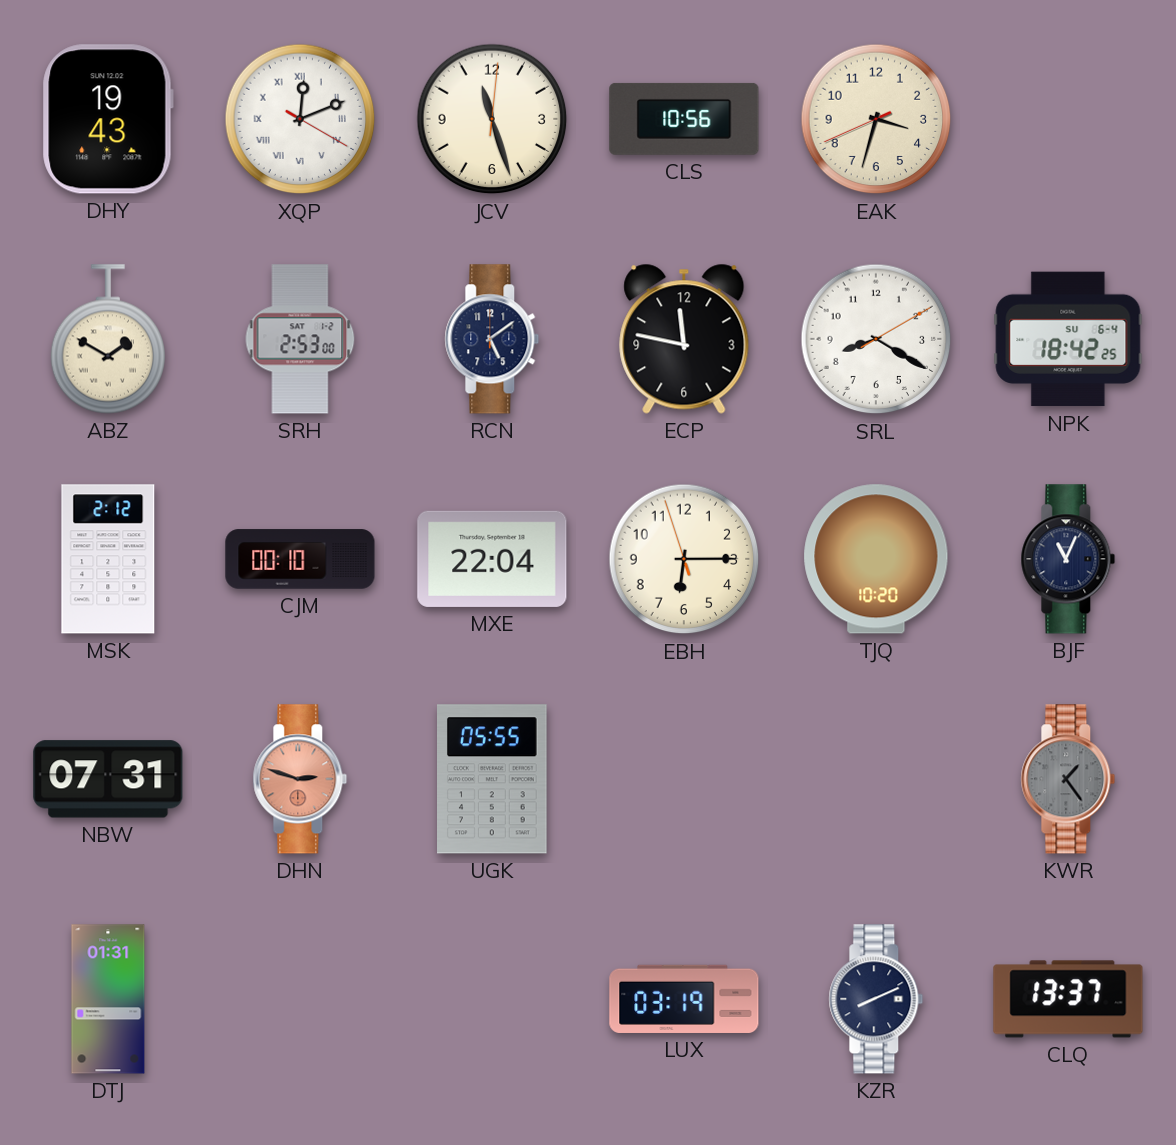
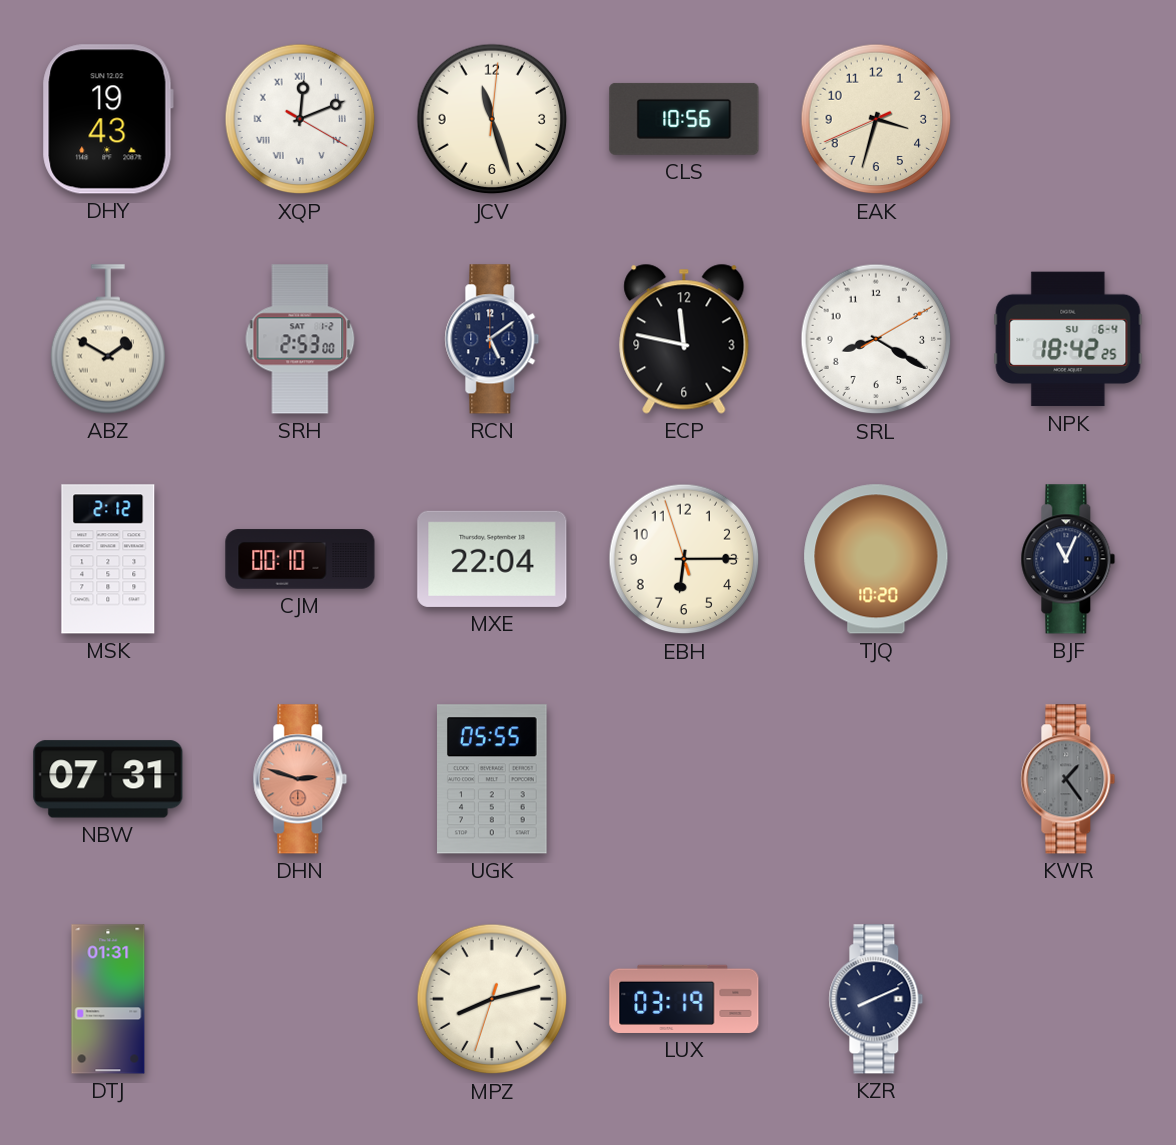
MPZ: none -> 8:12 (492, 999)
CLQ: 13:37 -> none (1068, 999)
